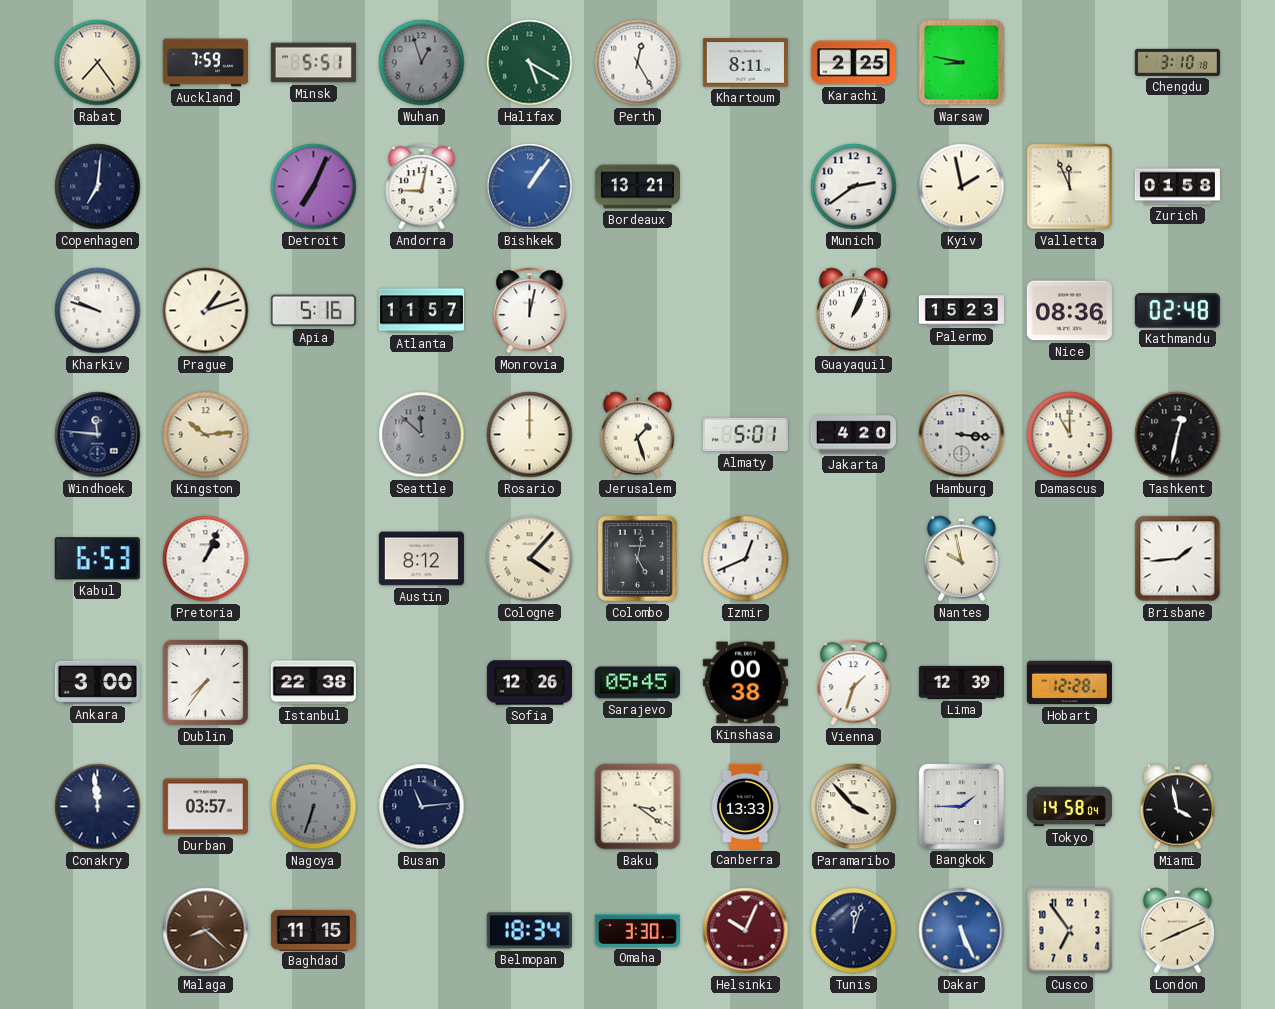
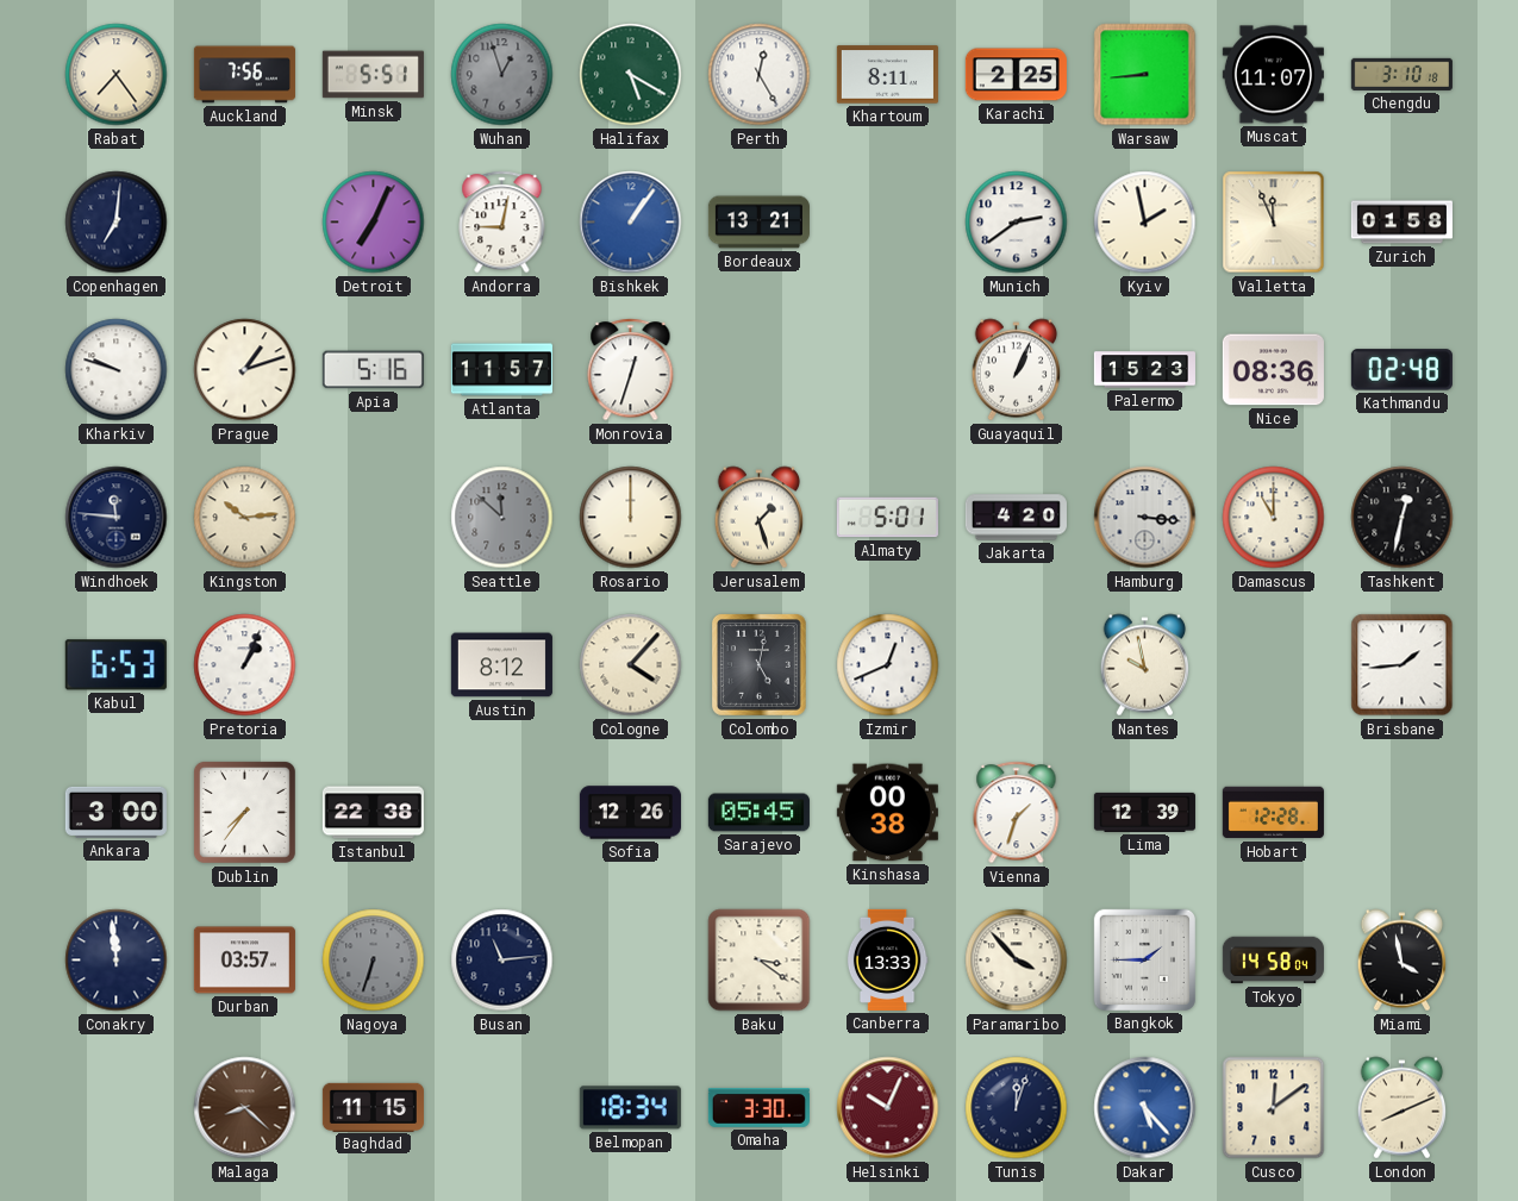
Auckland: 7:59 -> 7:56 (244, 75)
Warsaw: 8:47 -> 8:44 (1145, 75)
Muscat: none -> 11:07 (1273, 75)
Monrovia: 12:02 -> 12:33 (631, 370)
Dakar: 5:26 -> 5:23 (1145, 1108)
Cusco: 6:54 -> 12:09 (1274, 1108)
